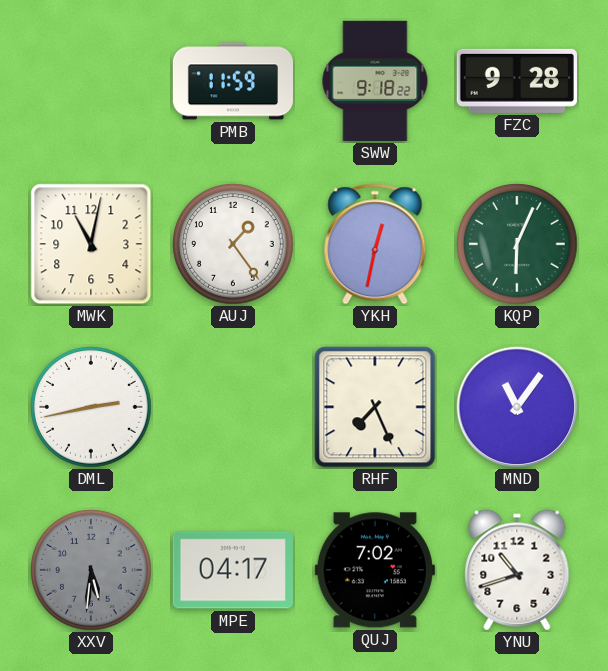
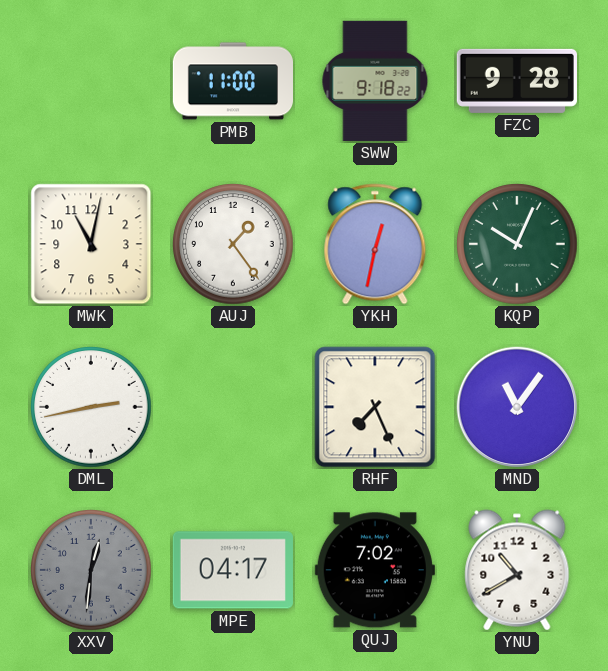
PMB: 11:59 -> 11:00 (232, 81)
KQP: 6:04 -> 10:04 (517, 244)
XXV: 5:31 -> 12:31 (91, 570)
YNU: 10:42 -> 10:40 (517, 570)
